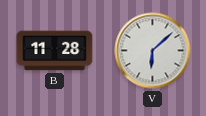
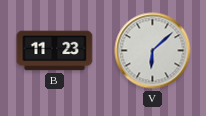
B: 11:28 -> 11:23 (55, 51)
